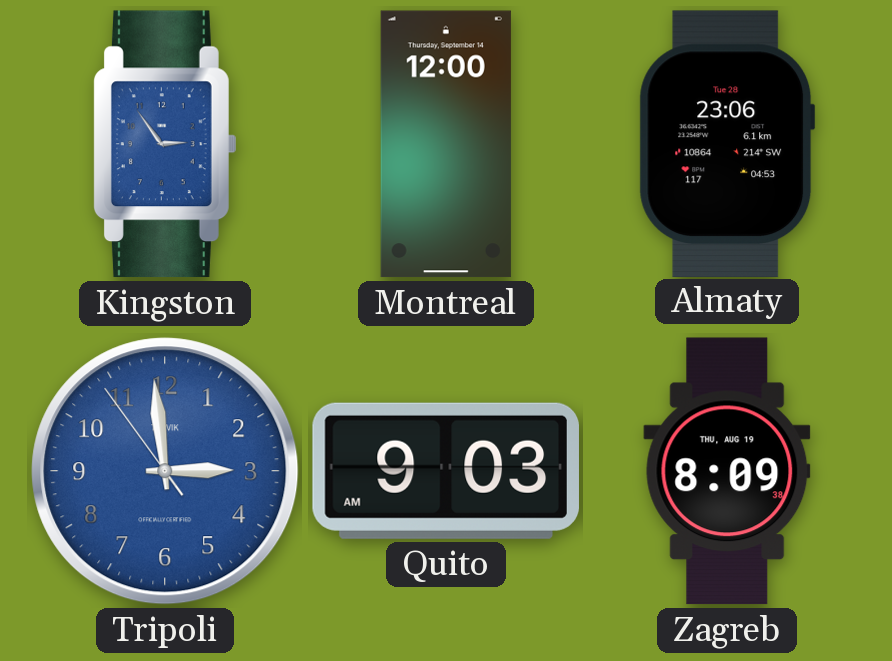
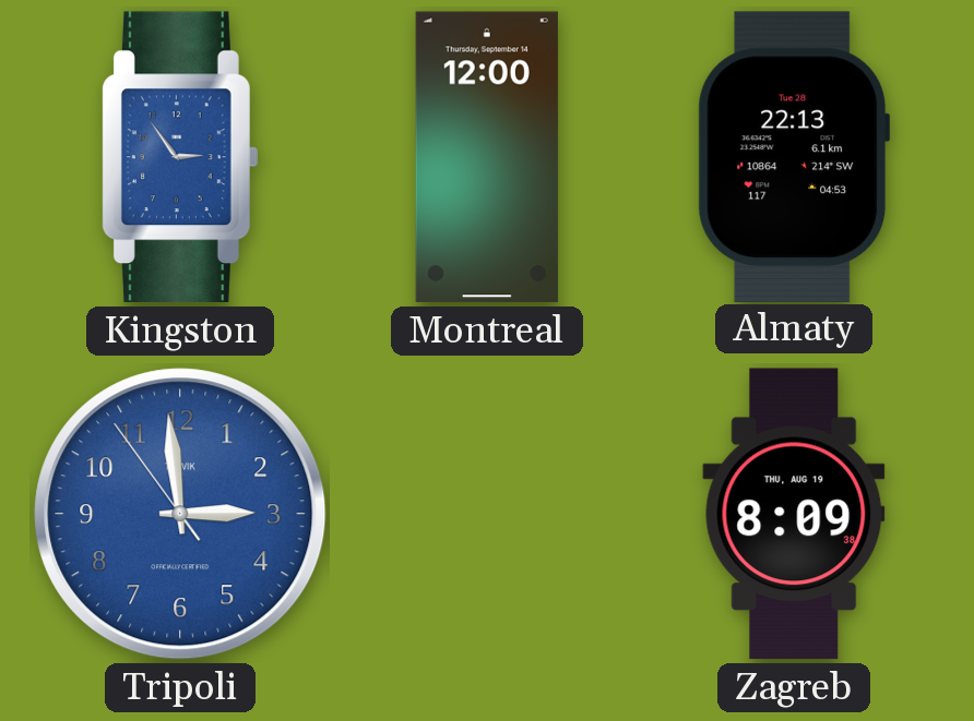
Almaty: 23:06 -> 22:13 (794, 156)
Quito: 9:03 -> none (446, 471)
